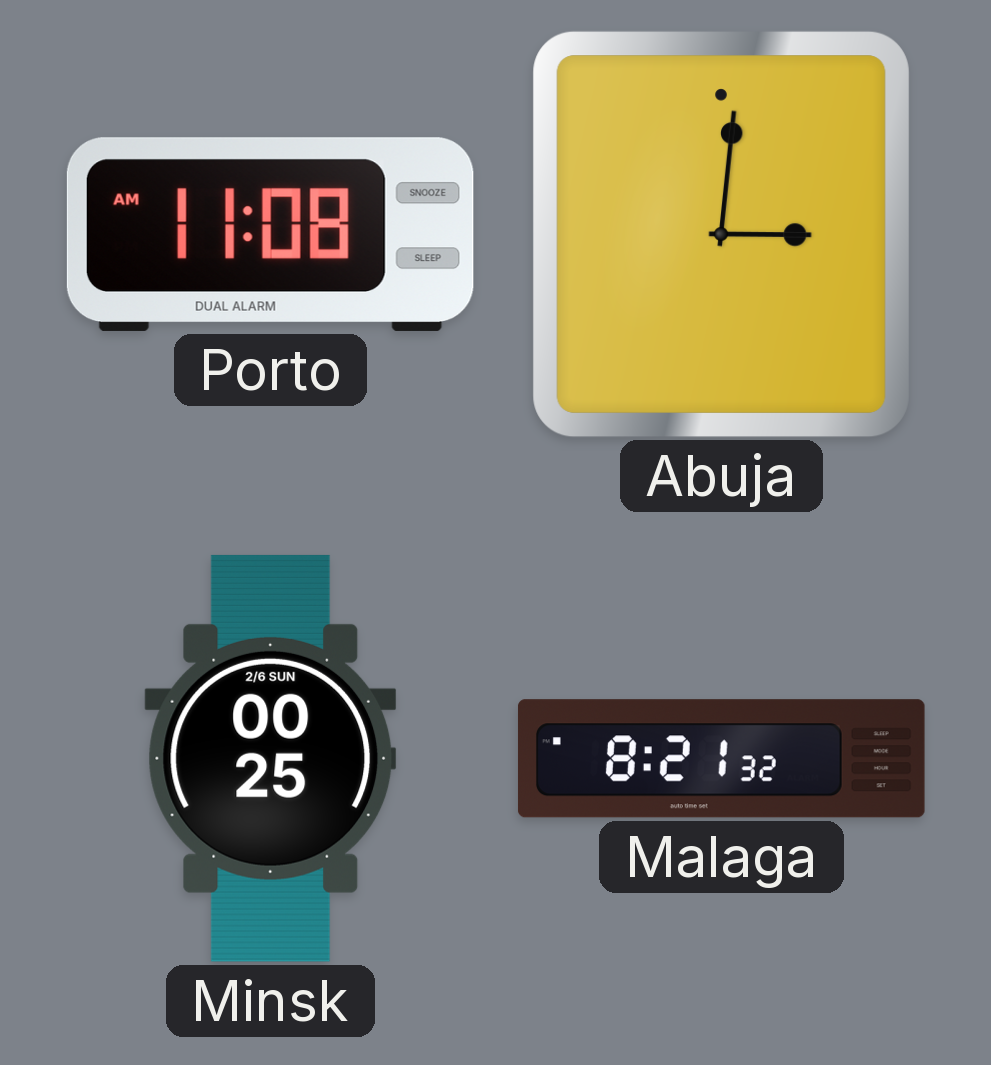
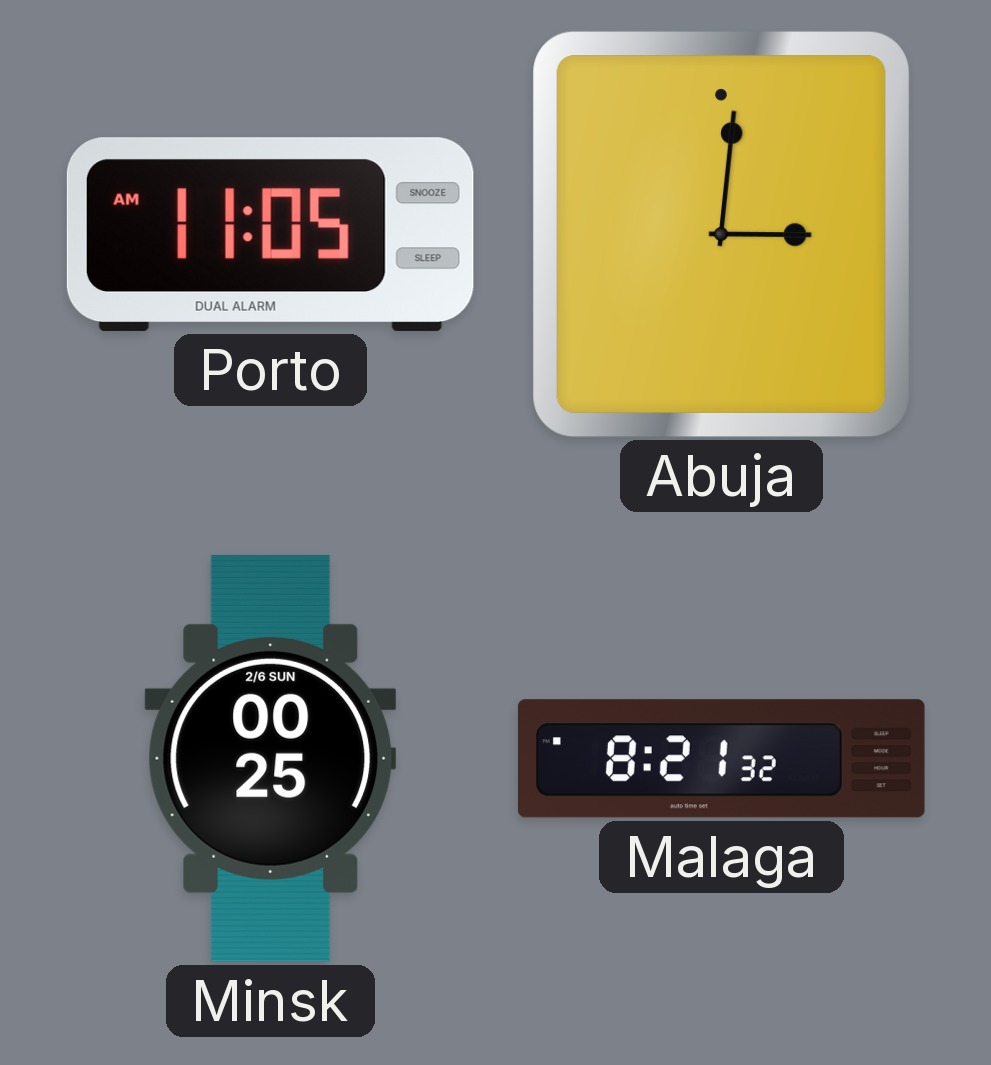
Porto: 11:08 -> 11:05 (270, 234)
